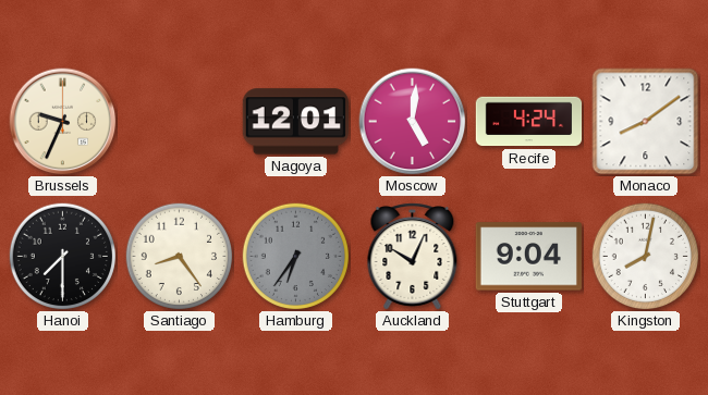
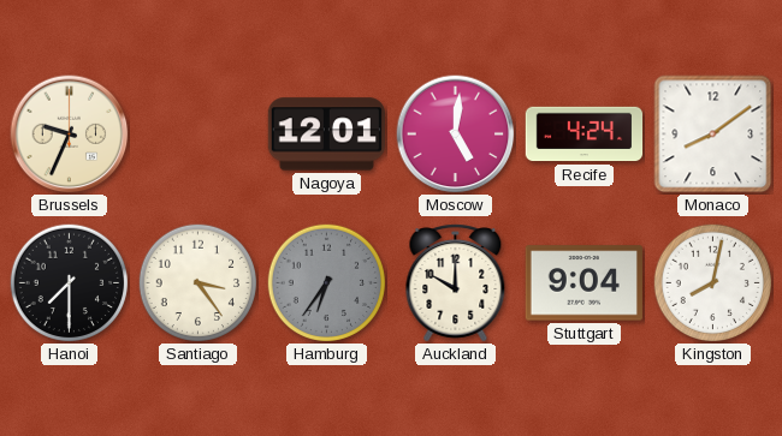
Santiago: 8:24 -> 3:24 (199, 283)
Auckland: 10:04 -> 10:00 (456, 283)
